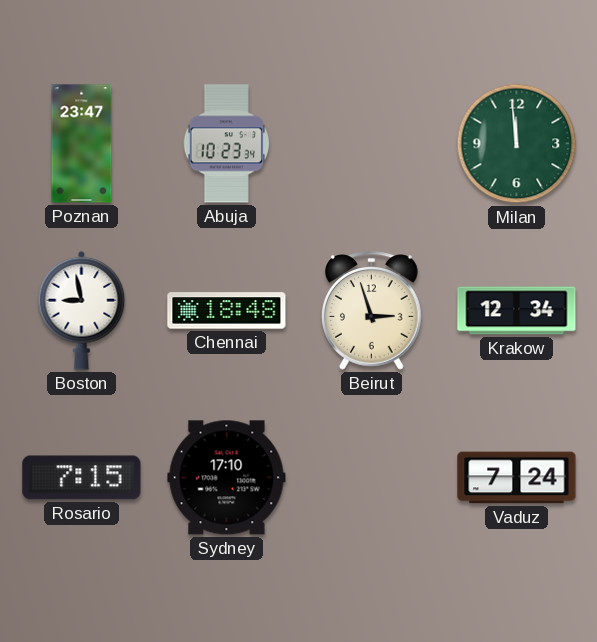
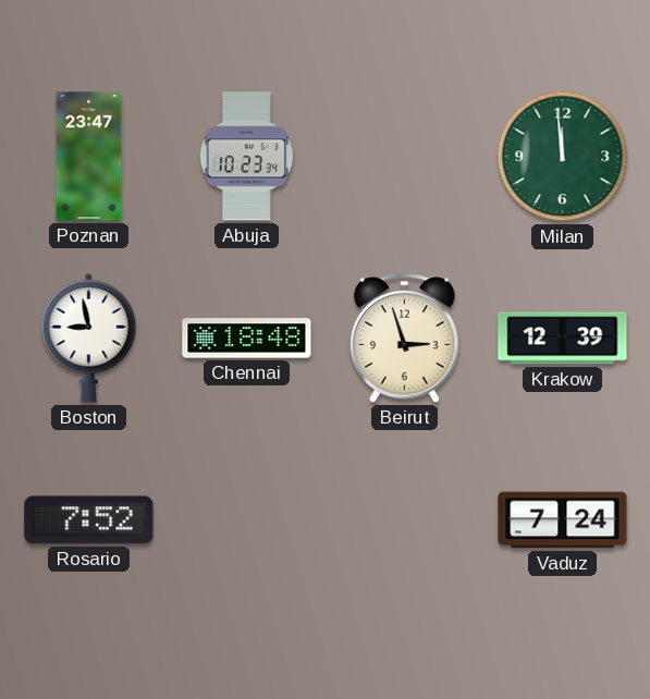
Krakow: 12:34 -> 12:39 (563, 339)
Rosario: 7:15 -> 7:52 (89, 520)
Sydney: 17:10 -> none (227, 478)
